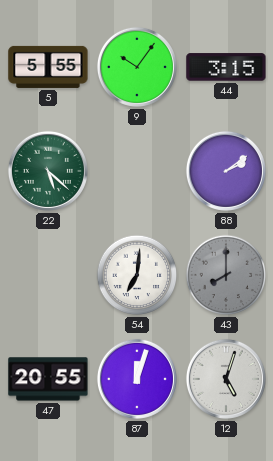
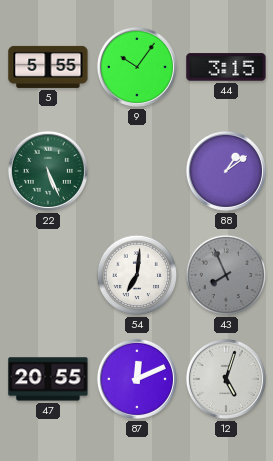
22: 5:22 -> 5:26 (48, 171)
88: 2:09 -> 1:09 (226, 171)
43: 8:00 -> 7:56 (226, 275)
87: 12:03 -> 12:11 (137, 379)
